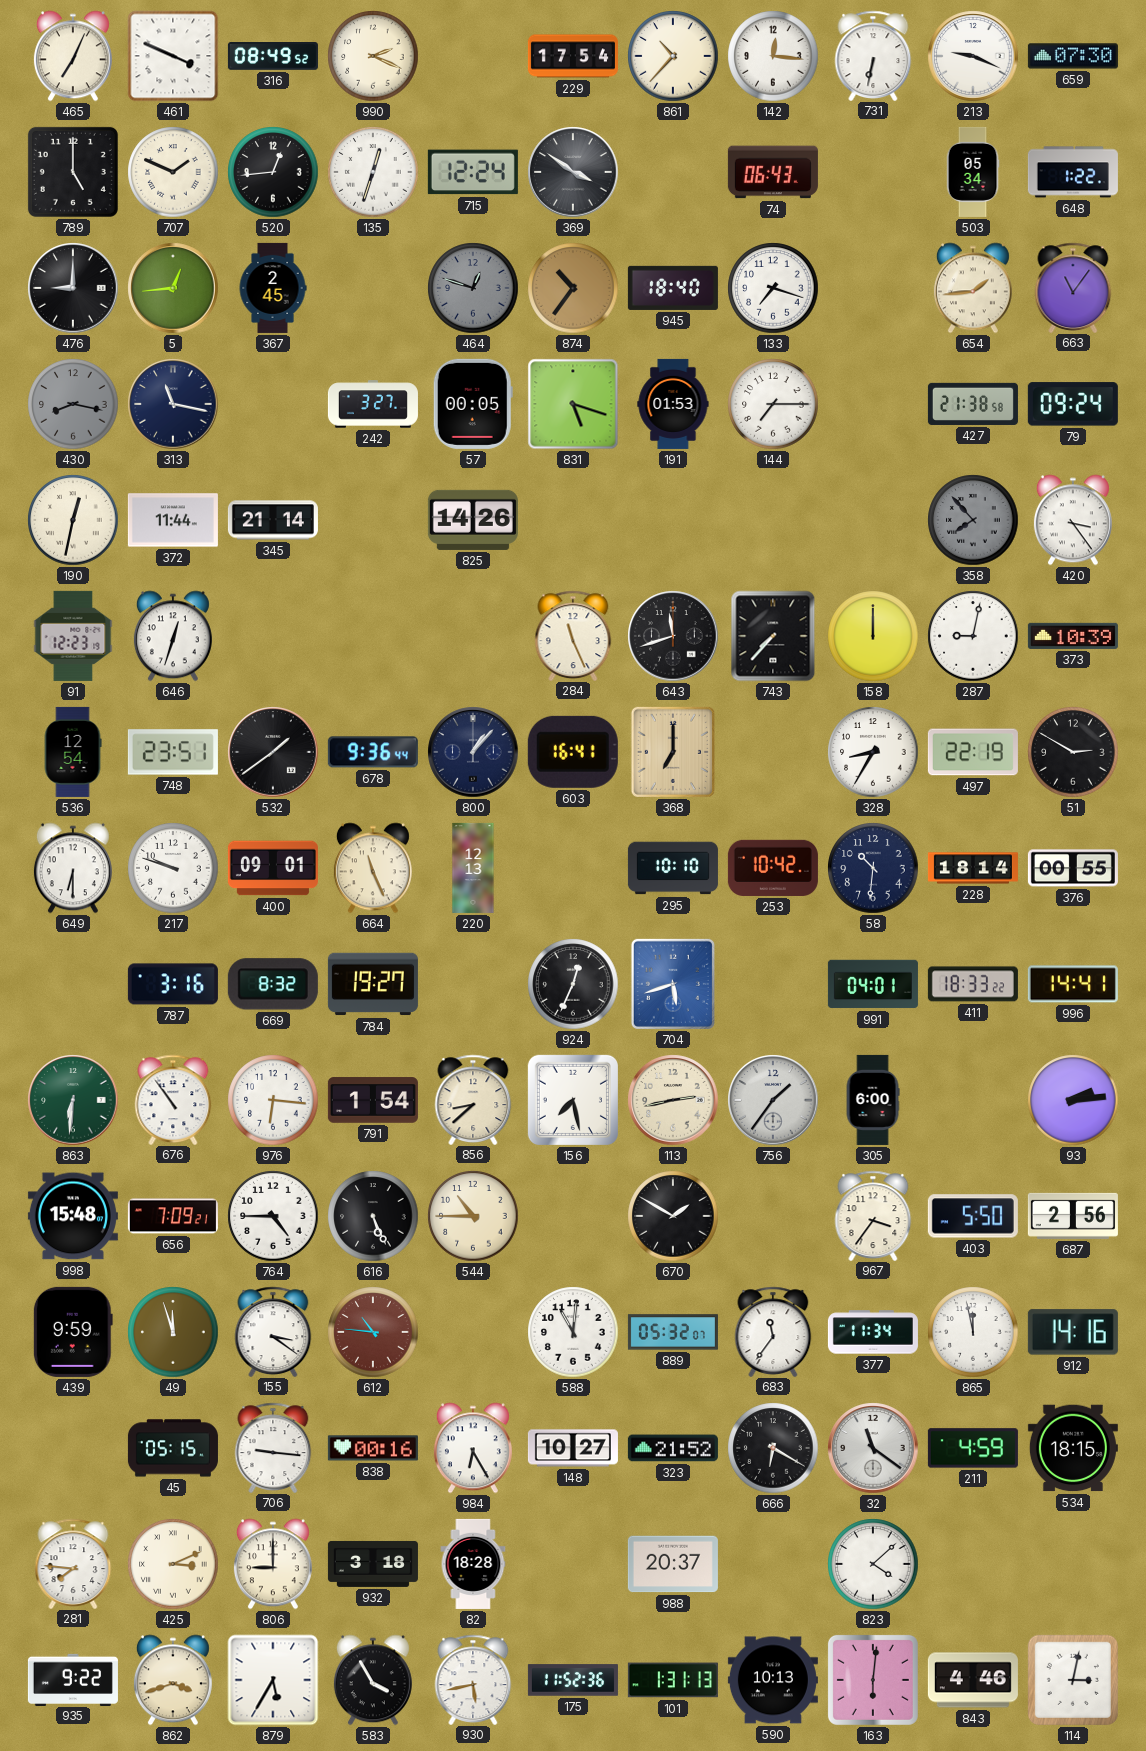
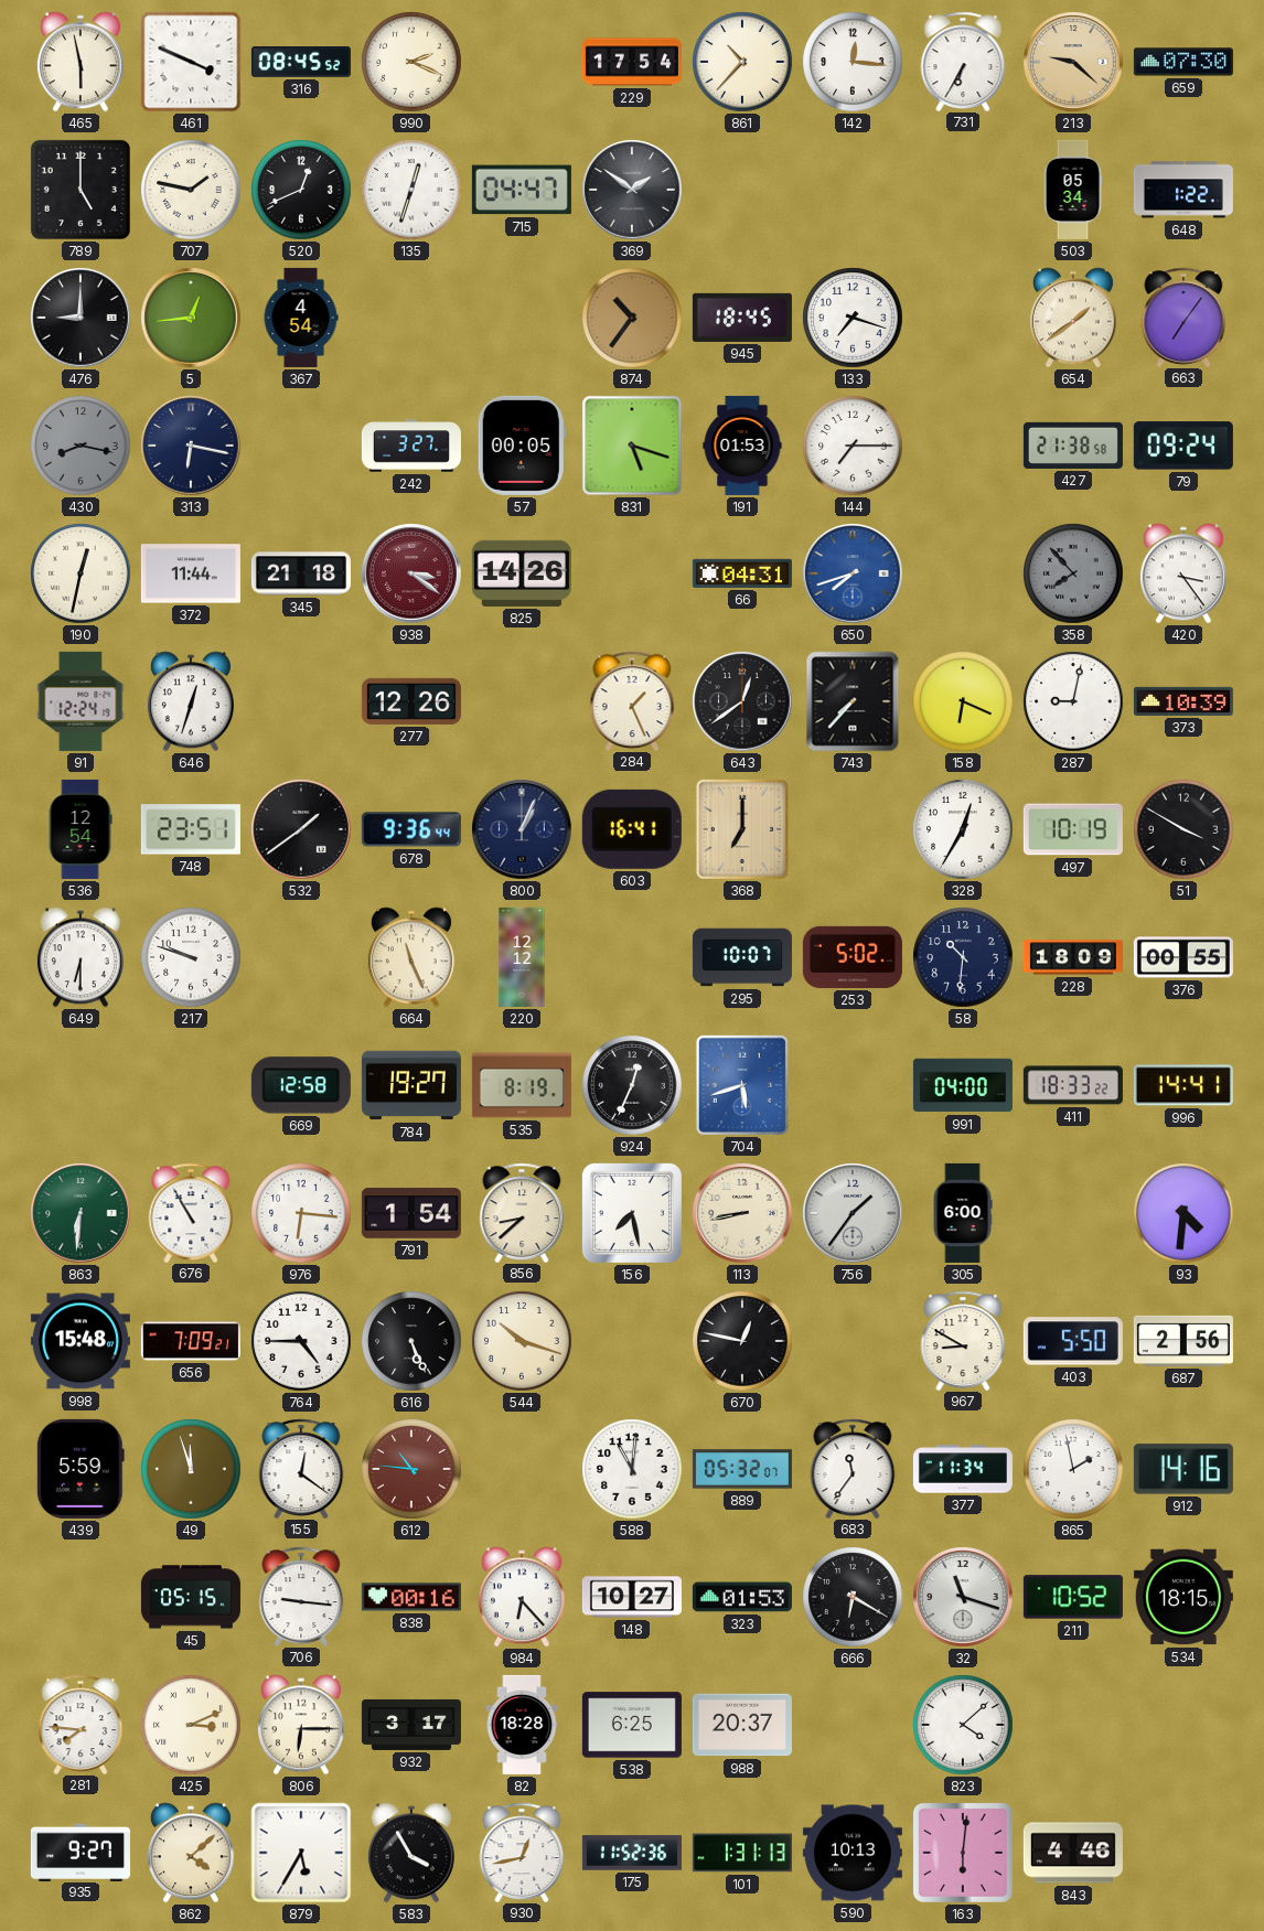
465: 7:04 -> 5:58 (81, 62)
316: 08:49 -> 08:45 (301, 63)
731: 6:32 -> 6:35 (963, 61)
213: 9:19 -> 9:22 (1073, 62)
213 dial: white -> champagne (1073, 62)
707: 1:49 -> 1:47 (191, 190)
520: 12:44 -> 12:41 (301, 190)
715: 12:24 -> 04:47 (522, 190)
369: 3:51 -> 1:51 (632, 190)
74: 06:43 -> none (773, 172)
367: 2:45 -> 4:54 (301, 318)
464: 12:48 -> none (473, 288)
945: 18:40 -> 18:45 (742, 318)
654: 1:44 -> 1:39 (1073, 318)
663: 11:06 -> 7:06 (1183, 317)
313: 11:17 -> 6:17 (191, 446)
345: 21:14 -> 21:18 (301, 573)
938: none -> 3:21 (411, 573)
66: none -> 04:31 (742, 573)
650: none -> 7:42 (853, 573)
91: 12:23 -> 12:24 (81, 701)
277: none -> 12:26 (411, 701)
284: 11:26 -> 1:26 (632, 700)
643: 11:42 -> 12:39 (742, 701)
158: 12:00 -> 6:19 (963, 701)
800: 1:07 -> 1:04 (522, 829)
328: 8:35 -> 12:35 (963, 829)
497: 22:19 -> 10:19 (1073, 829)
51: 2:50 -> 3:50 (1183, 829)
400: 09:01 -> none (273, 868)
220: 12:13 -> 12:12 (522, 957)
295: 10:10 -> 10:07 (742, 957)
253: 10:42 -> 5:02 (853, 957)
228: 18:14 -> 18:09 (1073, 957)
787: 3:16 -> none (173, 984)
669: 8:32 -> 12:58 (301, 1085)
535: none -> 8:19 (522, 1085)
991: 04:01 -> 04:00 (963, 1085)
676: 10:54 -> 10:55 (191, 1212)
113: 2:43 -> 8:43 (742, 1213)
93: 2:14 -> 4:31 (1183, 1213)
544: 10:45 -> 10:18 (522, 1341)
670: 1:50 -> 12:47 (742, 1341)
967: 3:36 -> 8:50 (963, 1340)
439: 9:59 -> 5:59 (81, 1469)
155: 3:21 -> 12:21 (301, 1468)
865: 11:58 -> 1:58 (1073, 1469)
984: 6:25 -> 6:23 (522, 1597)
323: 21:52 -> 01:53 (742, 1597)
32: 11:21 -> 11:18 (963, 1597)
211: 4:59 -> 10:52 (1073, 1597)
806: 9:00 -> 6:15 (301, 1725)
932: 3:18 -> 3:17 (411, 1725)
538: none -> 6:25 (632, 1725)
935: 9:22 -> 9:27 (81, 1852)
862: 3:42 -> 4:08 (191, 1853)
930: 5:43 -> 12:43 (522, 1852)
114: 3:02 -> none (1073, 1680)
